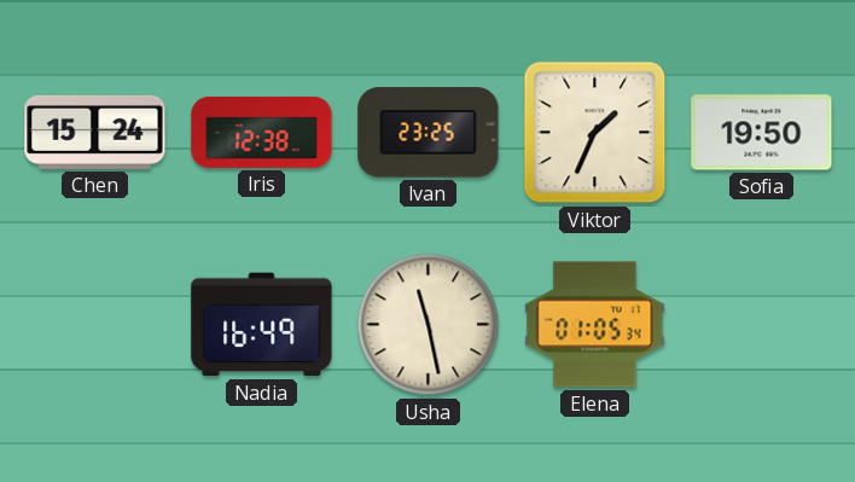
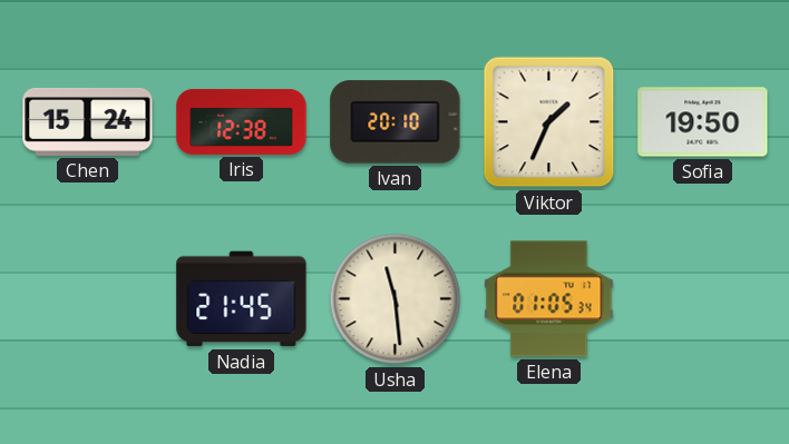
Ivan: 23:25 -> 20:10 (396, 122)
Nadia: 16:49 -> 21:45 (242, 299)
Usha: 11:28 -> 11:29 (396, 299)
